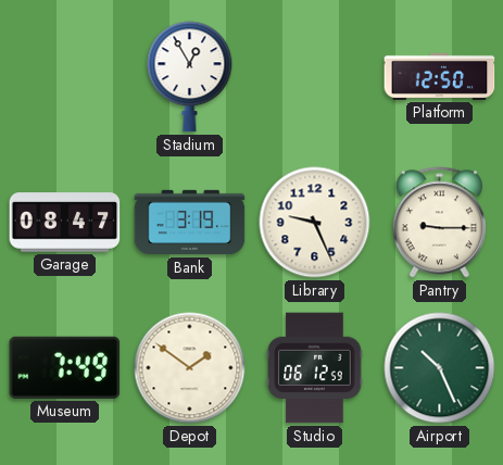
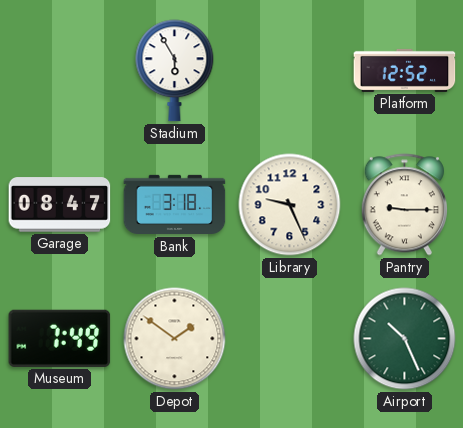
Stadium: 12:55 -> 5:55 (175, 71)
Platform: 12:50 -> 12:52 (405, 70)
Bank: 3:19 -> 3:18 (175, 205)
Studio: 06:12 -> none (315, 368)
